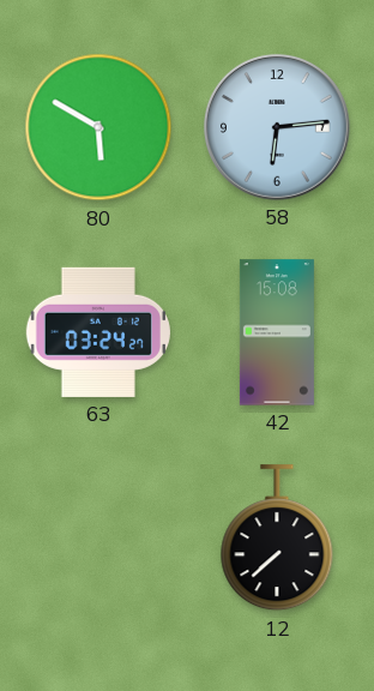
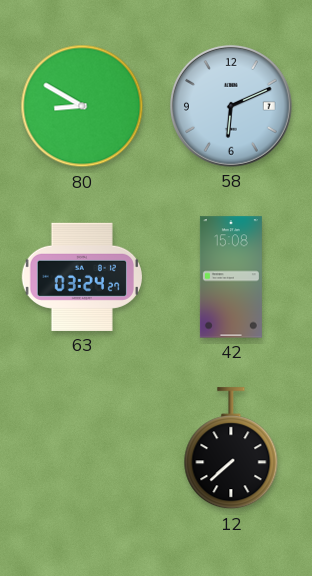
80: 5:50 -> 8:50 (82, 106)
58: 6:14 -> 6:11 (231, 106)
